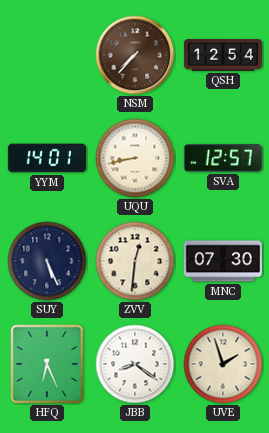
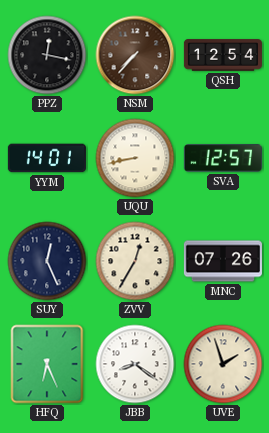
PPZ: none -> 12:17 (47, 55)
SUY: 5:26 -> 12:26 (47, 261)
ZVV: 12:31 -> 12:35 (135, 261)
MNC: 07:30 -> 07:26 (223, 261)
